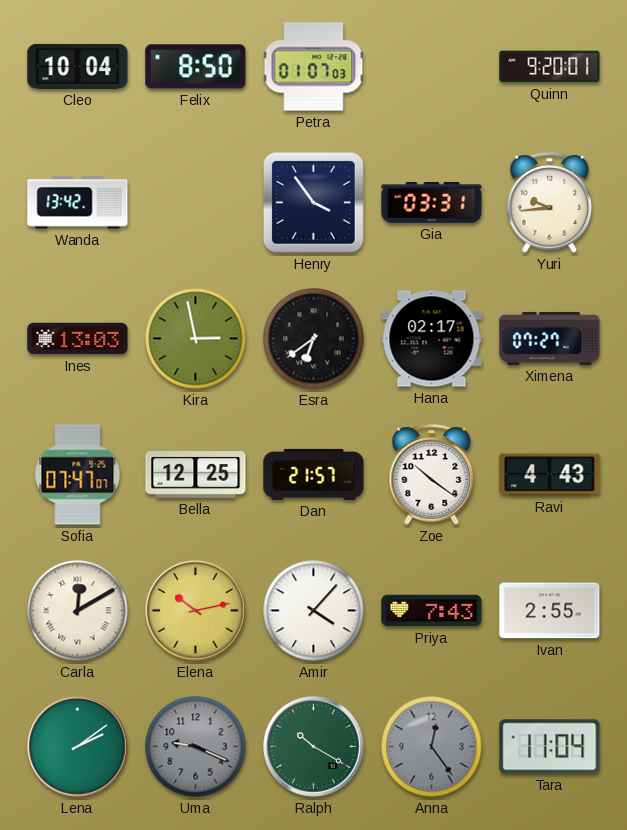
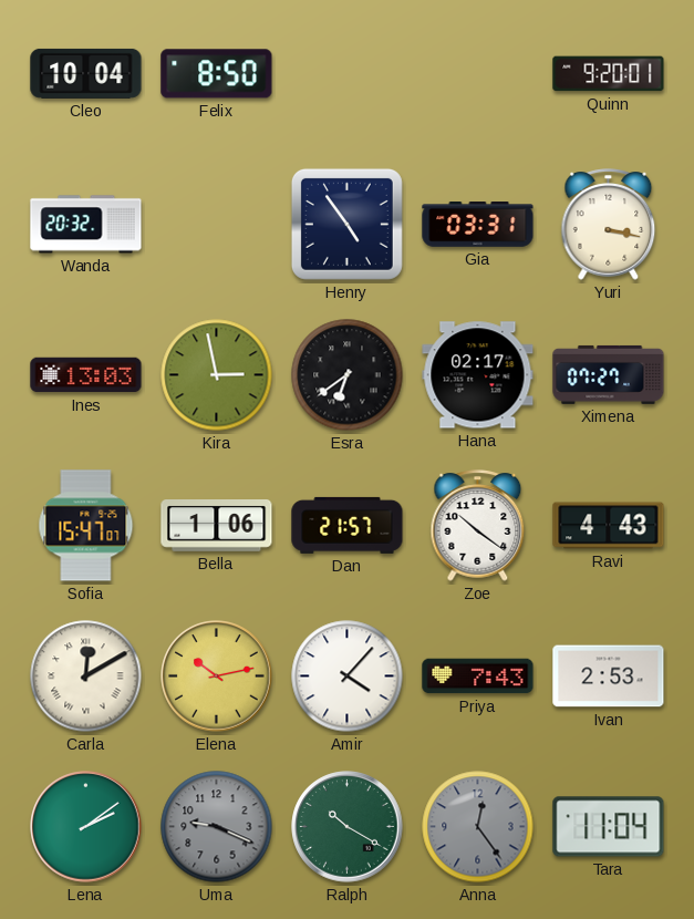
Petra: 01:07 -> none (314, 67)
Wanda: 13:42 -> 20:32 (86, 225)
Henry: 3:54 -> 4:54 (346, 224)
Yuri: 9:44 -> 3:17 (609, 225)
Sofia: 07:47 -> 15:47 (86, 526)
Bella: 12:25 -> 1:06 (217, 526)
Ivan: 2:55 -> 2:53 (609, 677)
